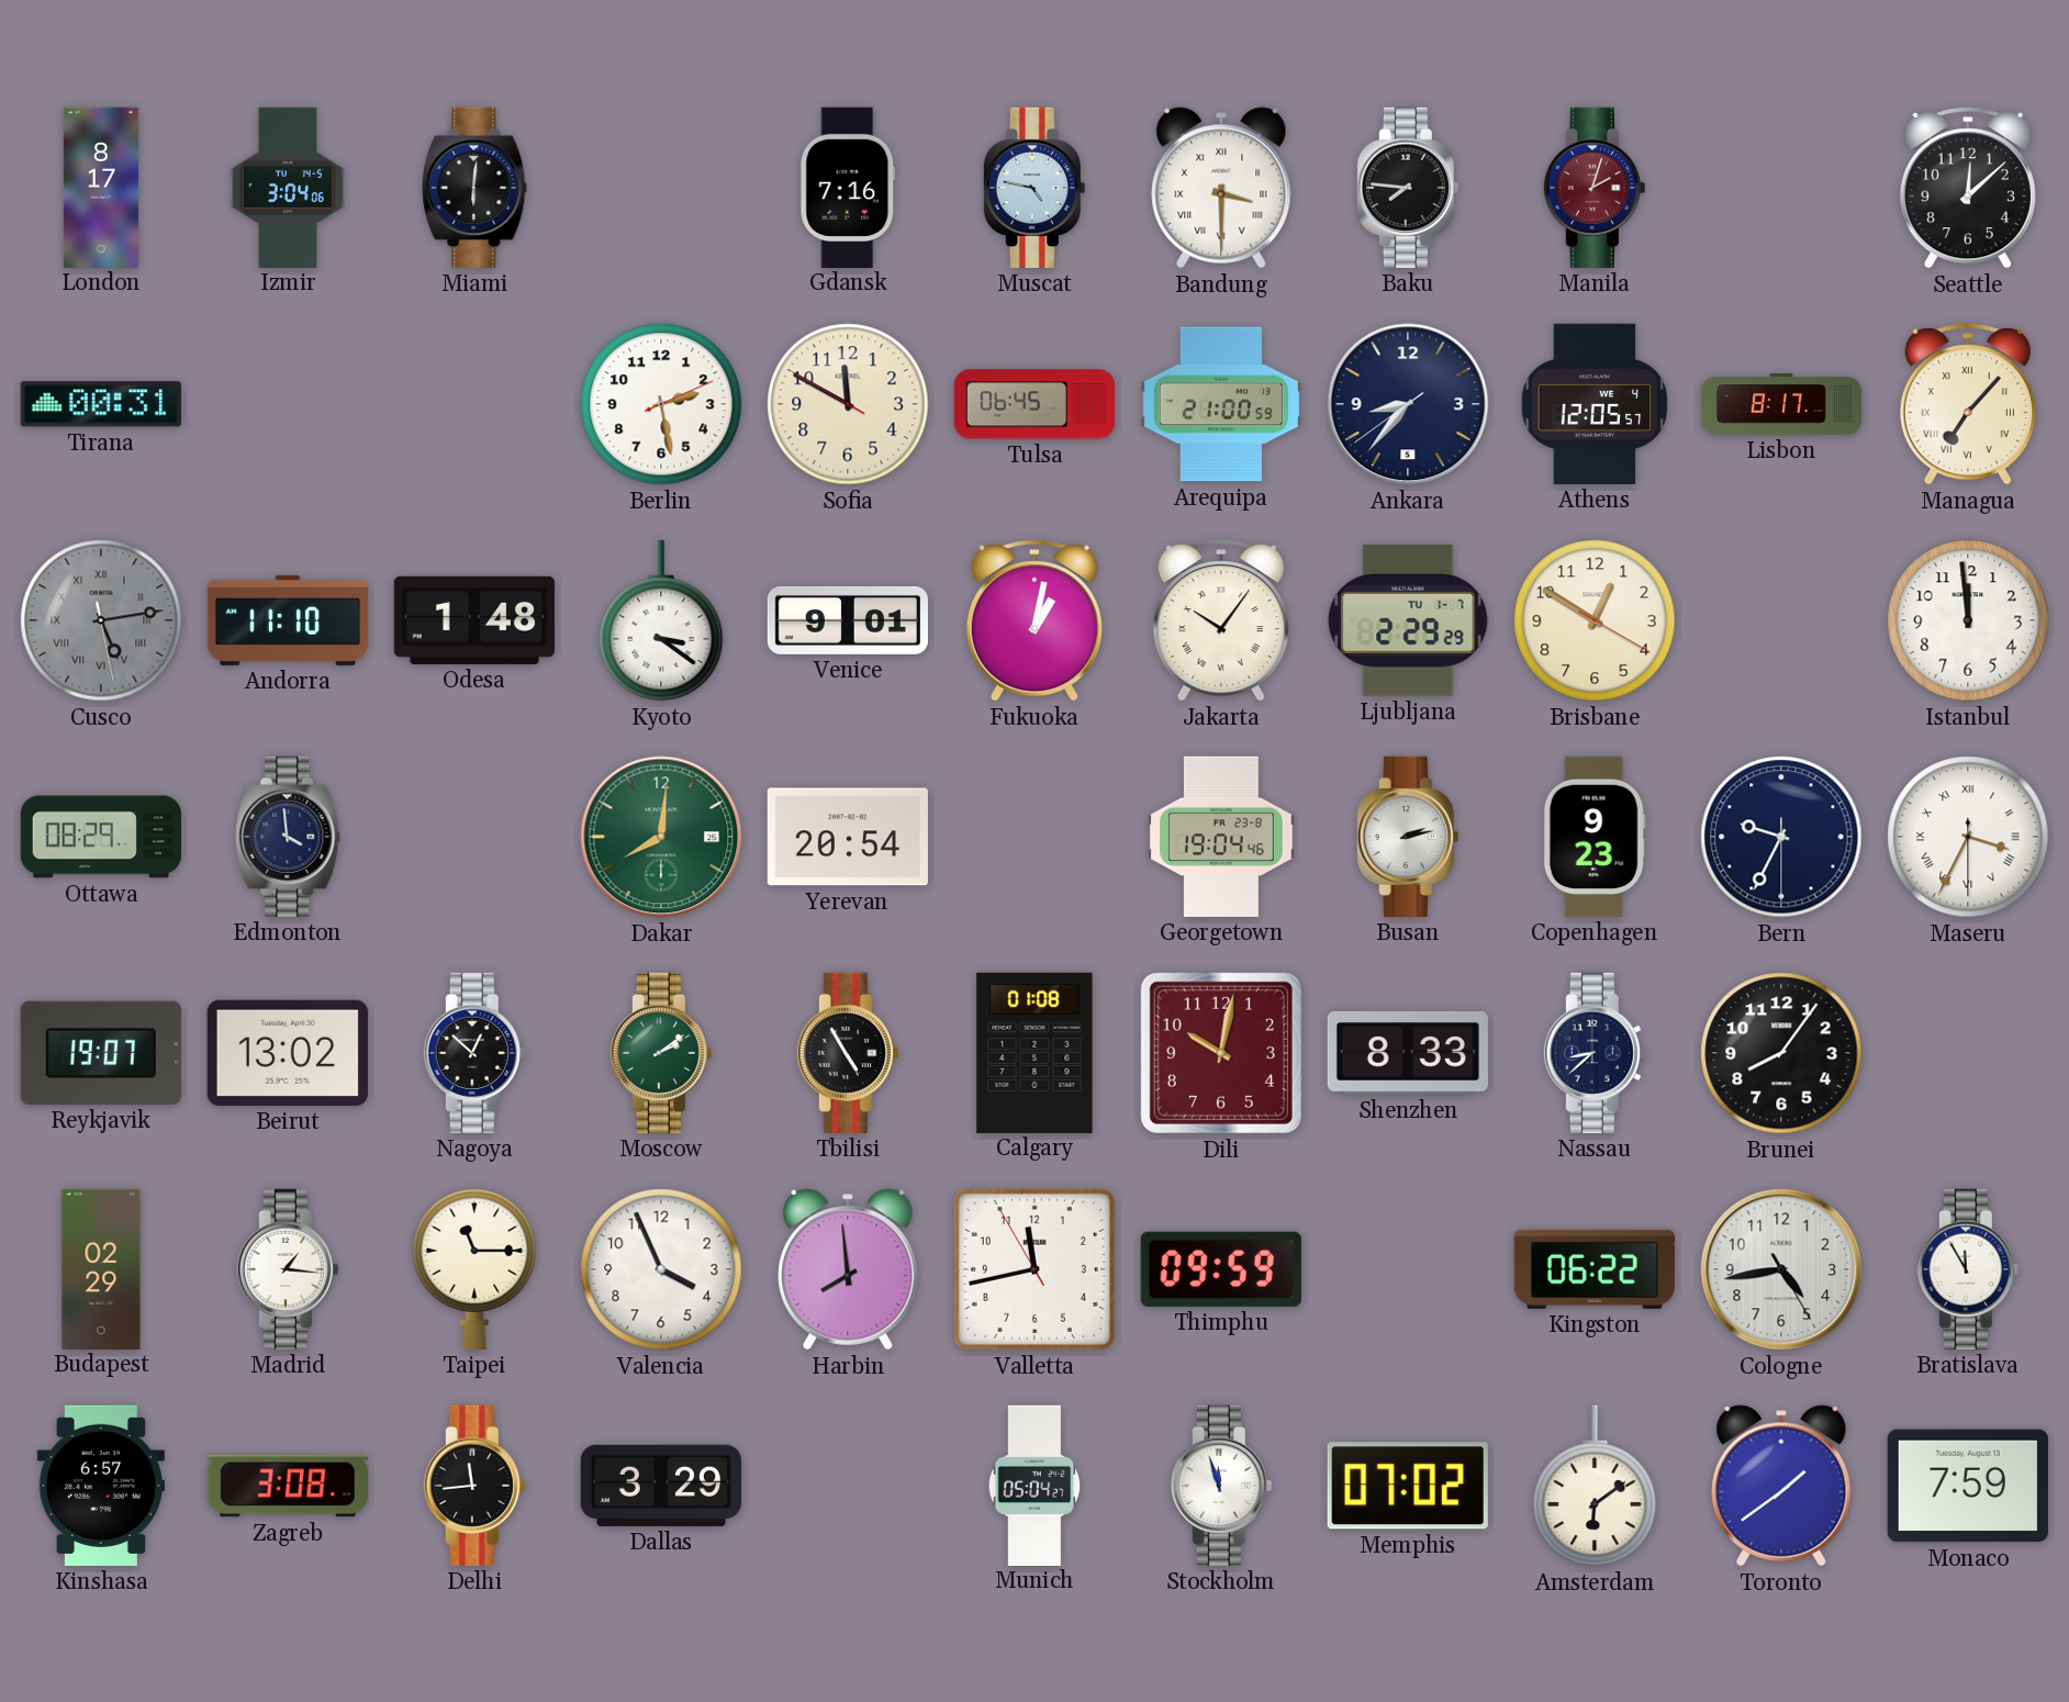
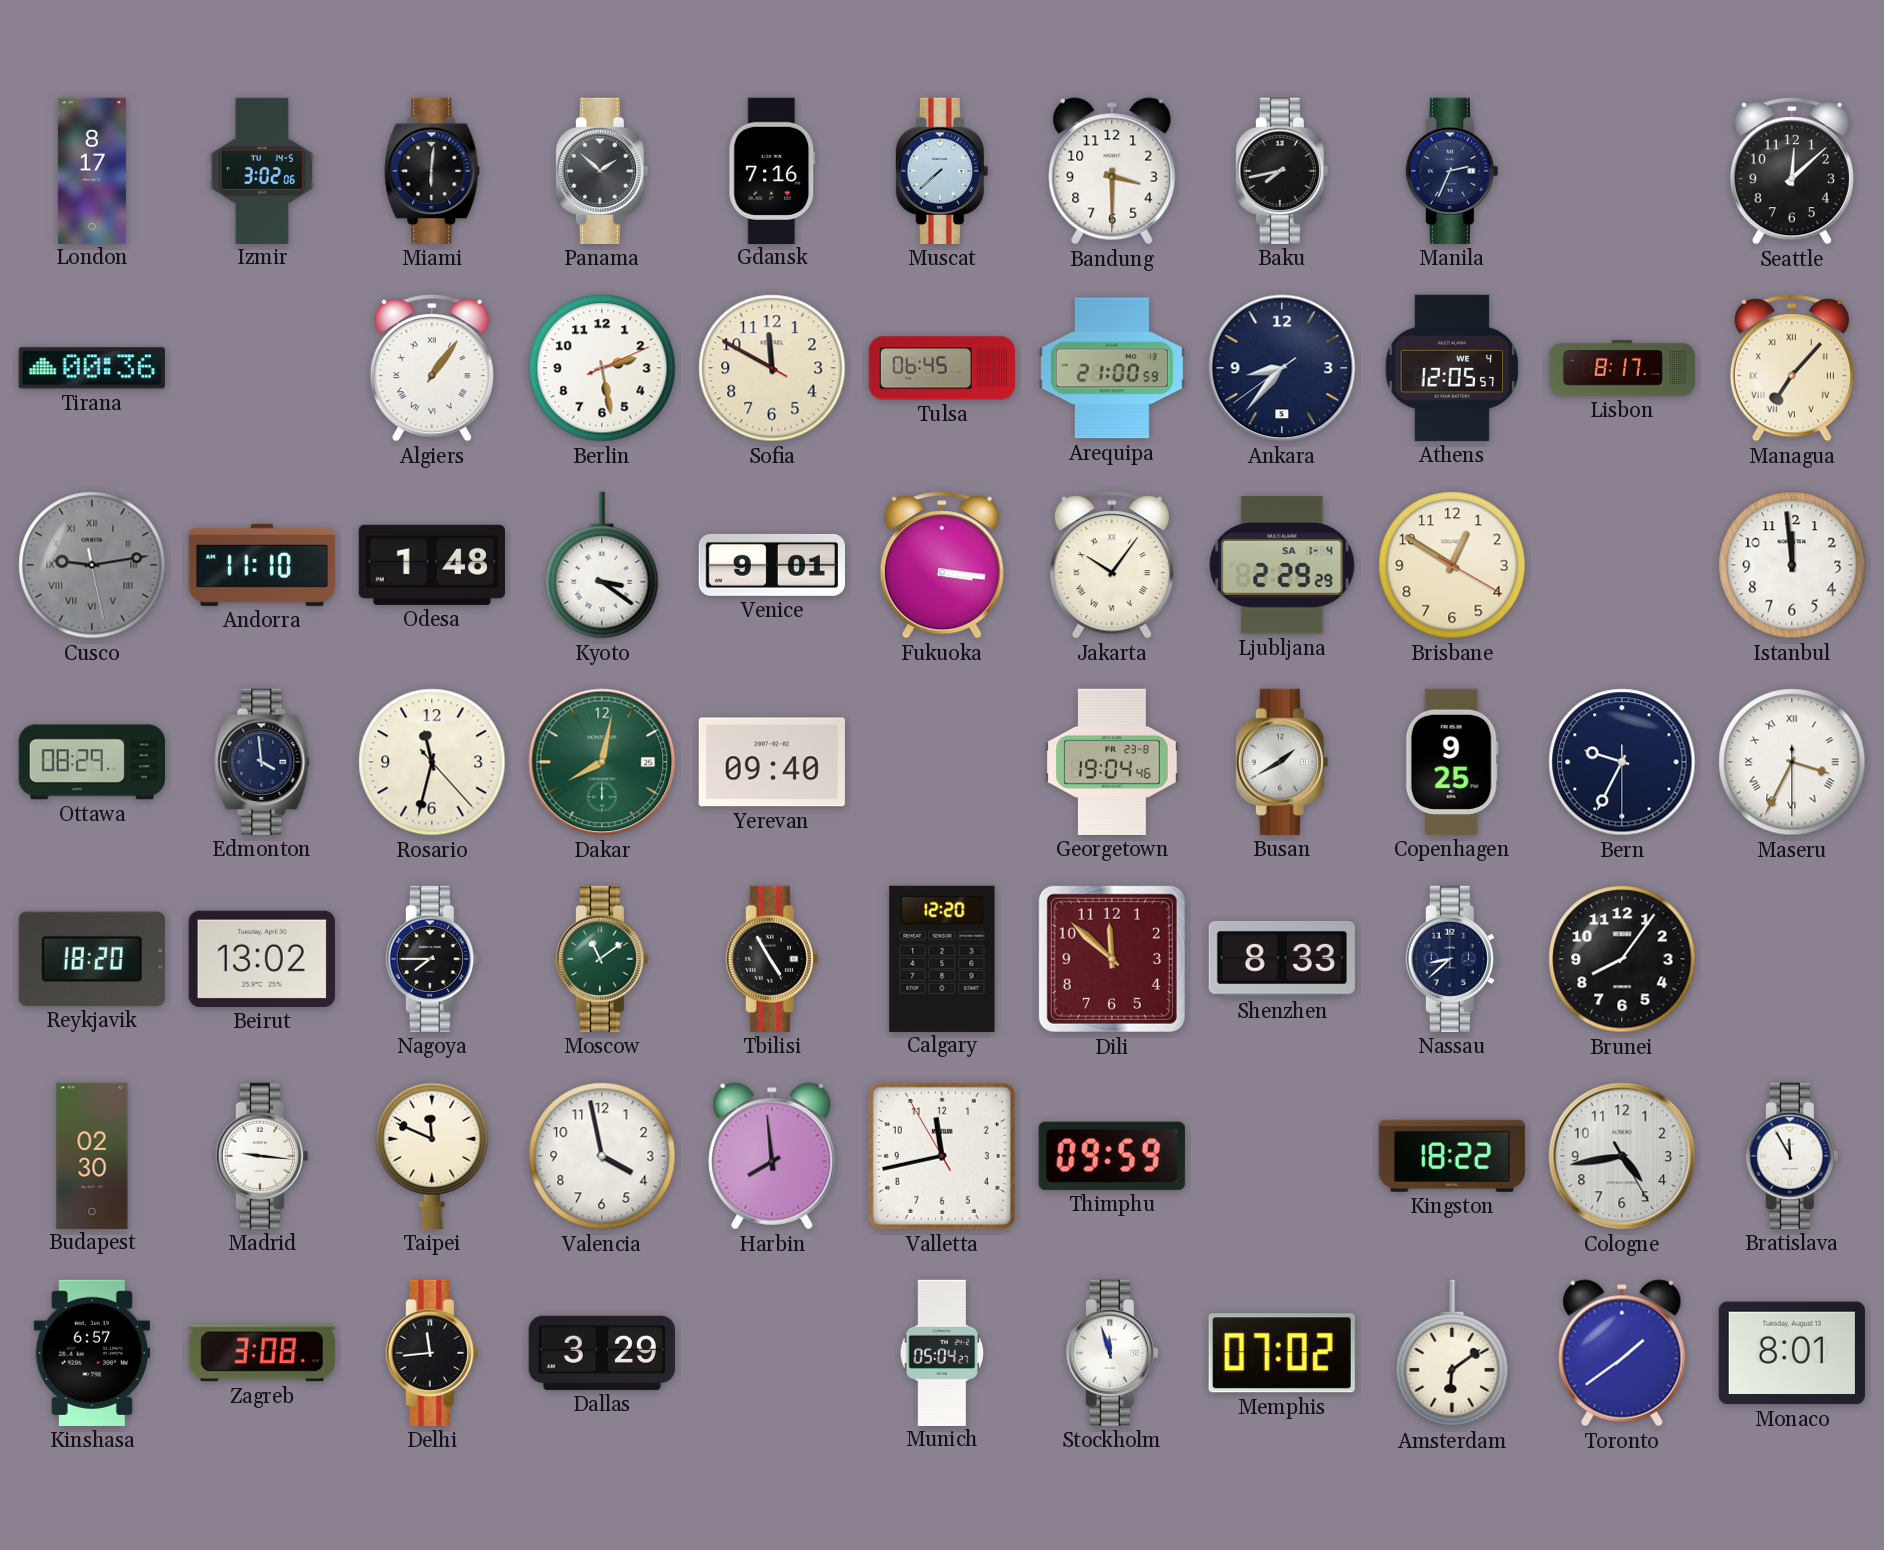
Izmir: 3:04 -> 3:02 (261, 170)
Panama: none -> 1:52 (602, 171)
Muscat: 4:47 -> 7:38 (942, 171)
Bandung numerals: Roman -> Arabic (1112, 171)
Baku: 7:46 -> 7:43 (1282, 171)
Manila: 2:03 -> 2:34 (1452, 171)
Manila dial: burgundy -> navy (1452, 171)
Tirana: 00:31 -> 00:36 (92, 368)
Algiers: none -> 1:06 (432, 368)
Cusco: 5:13 -> 9:13 (92, 565)
Fukuoka: 1:02 -> 3:16 (942, 565)
Ljubljana date: TU 1-7 -> SA 1-4 (1282, 565)
Rosario: none -> 11:32 (432, 762)
Dakar: 8:01 -> 8:02 (602, 762)
Yerevan: 20:54 -> 09:40 (772, 762)
Busan: 2:13 -> 1:40 (1282, 762)
Copenhagen: 9:23 -> 9:25 (1452, 762)
Reykjavik: 19:07 -> 18:20 (92, 959)
Nagoya: 12:52 -> 7:45 (432, 959)
Moscow: 2:09 -> 11:09 (602, 959)
Calgary: 01:08 -> 12:20 (942, 958)
Dili: 10:02 -> 11:52 (1112, 959)
Budapest: 02:29 -> 02:30 (92, 1155)
Madrid: 1:16 -> 9:16 (262, 1156)
Taipei: 11:15 -> 11:49 (432, 1156)
Valencia: 3:56 -> 3:58 (602, 1156)
Kingston: 06:22 -> 18:22 (1452, 1156)
Monaco: 7:59 -> 8:01 (1792, 1353)
